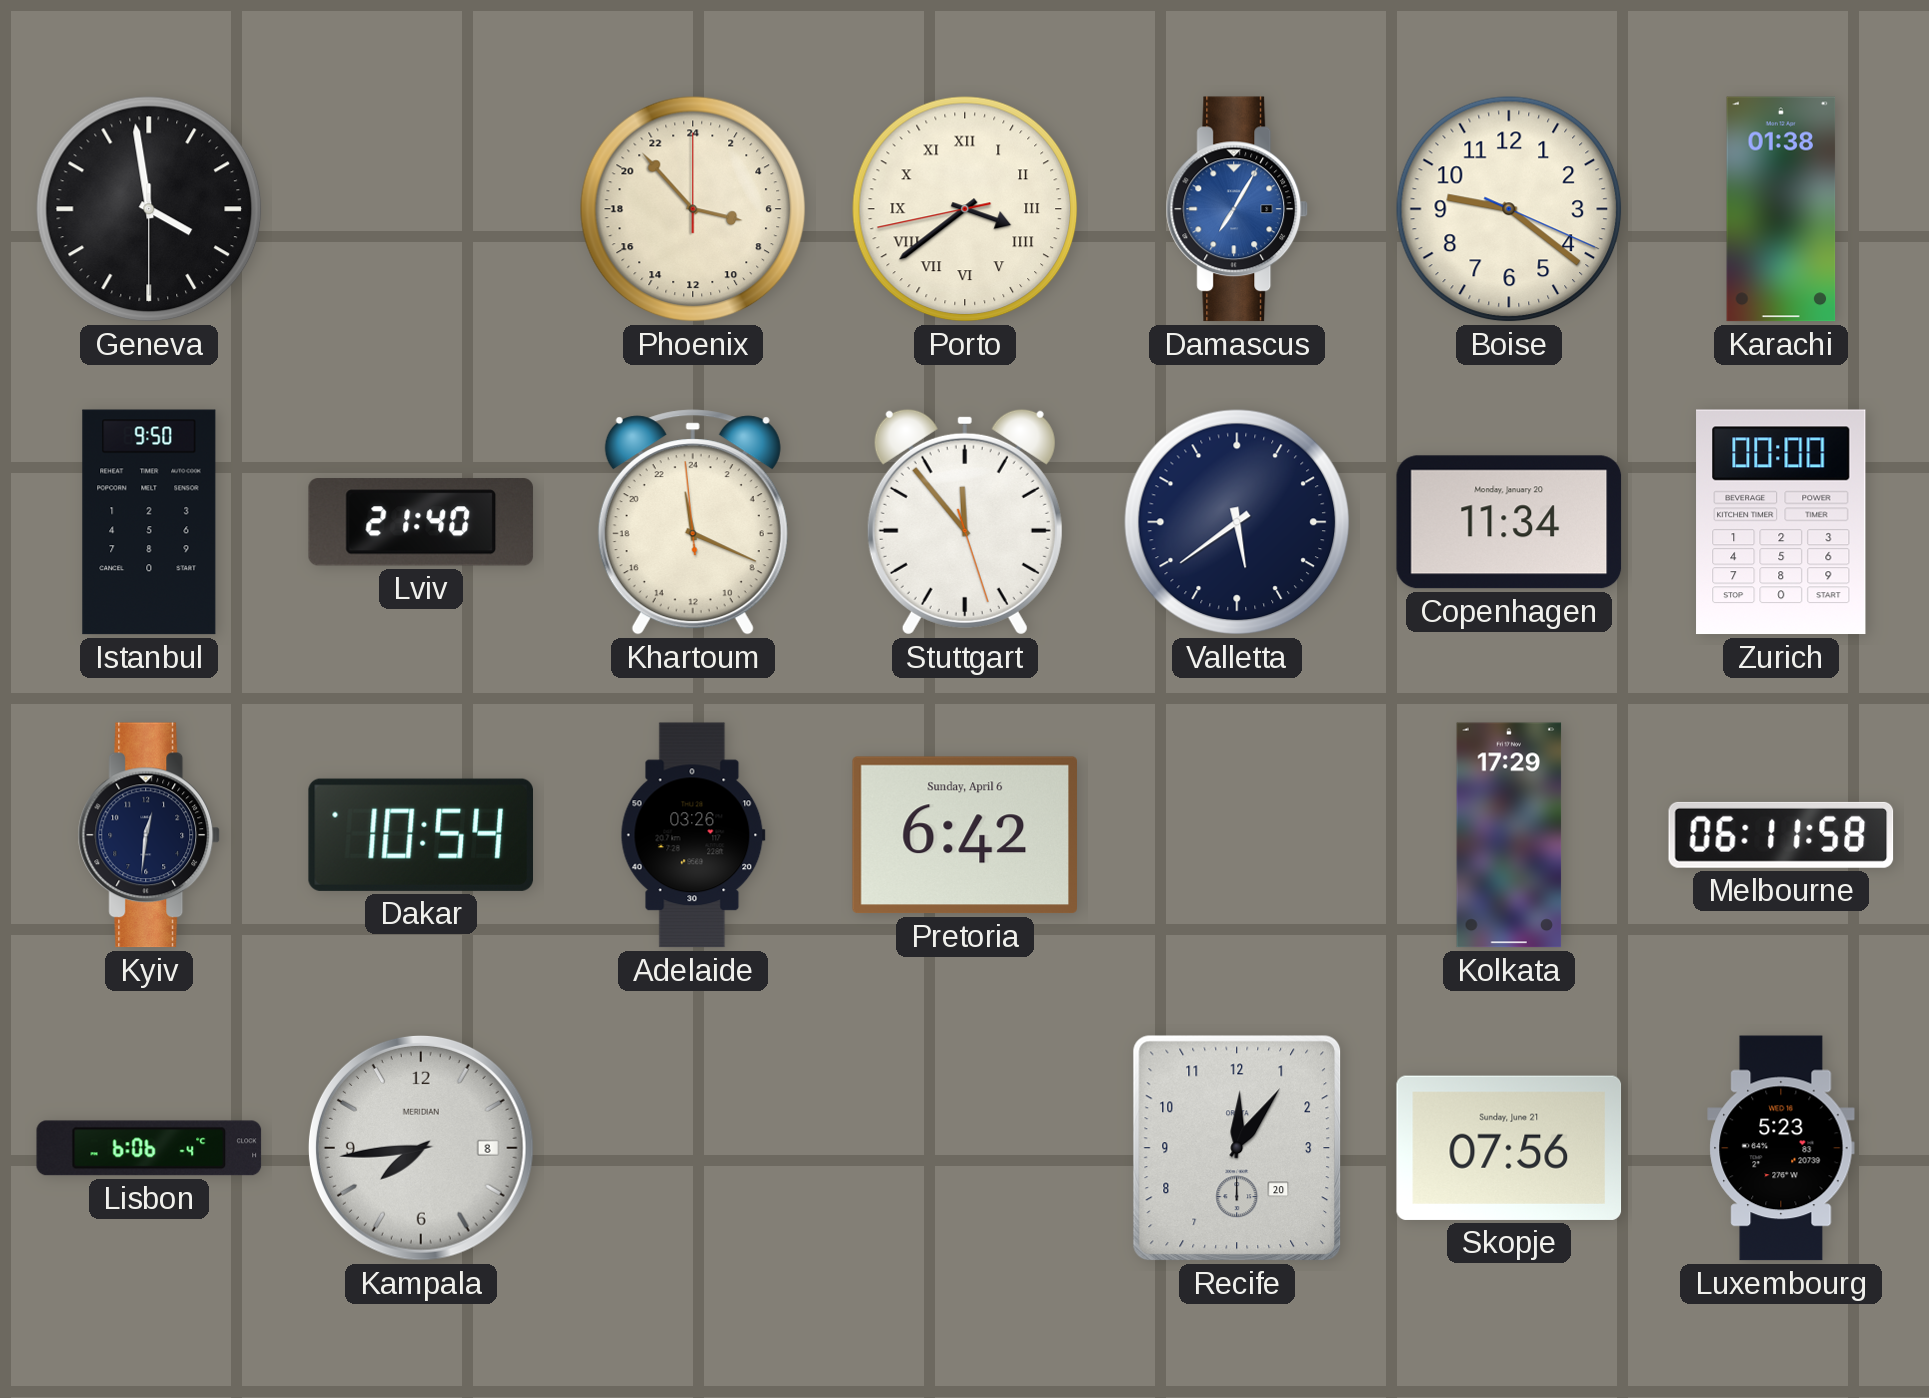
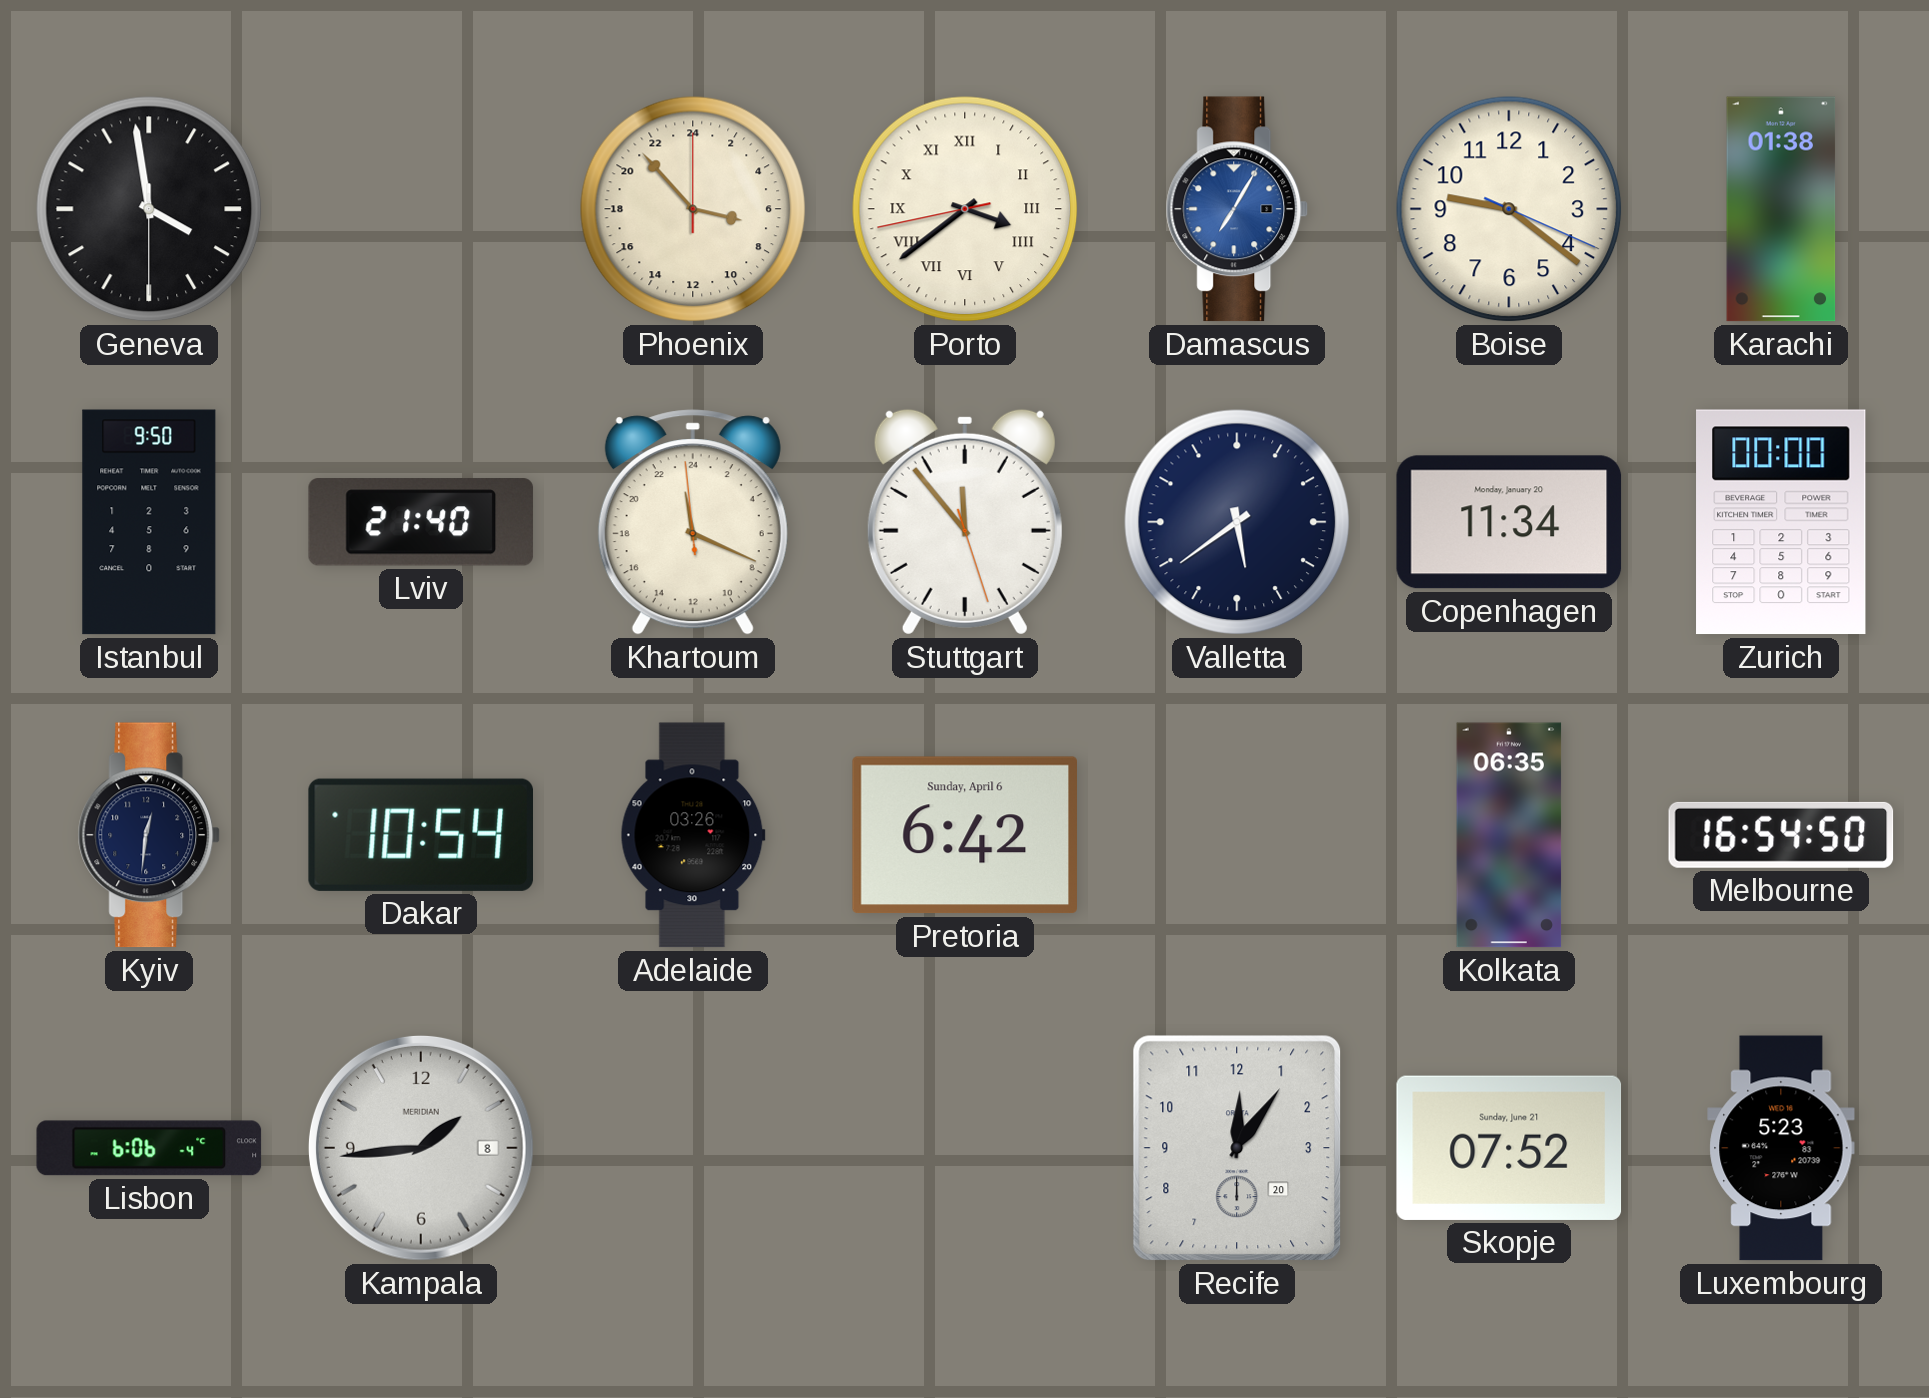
Kolkata: 17:29 -> 06:35 (1509, 835)
Melbourne: 06:11 -> 16:54 (1781, 835)
Kampala: 7:44 -> 1:44 (421, 1148)
Skopje: 07:56 -> 07:52 (1509, 1148)
